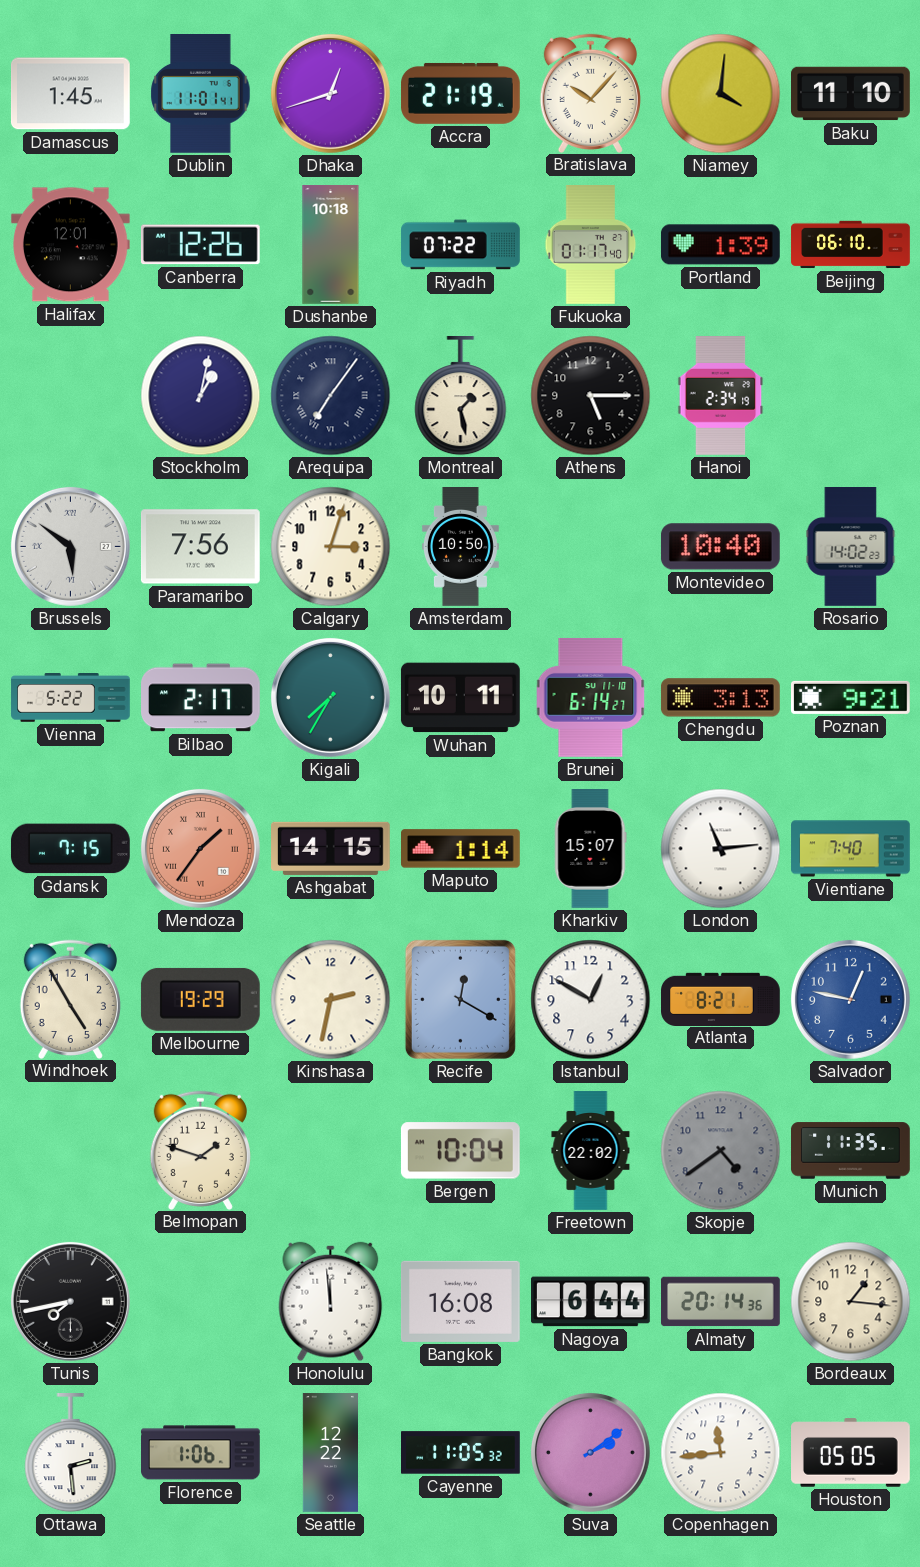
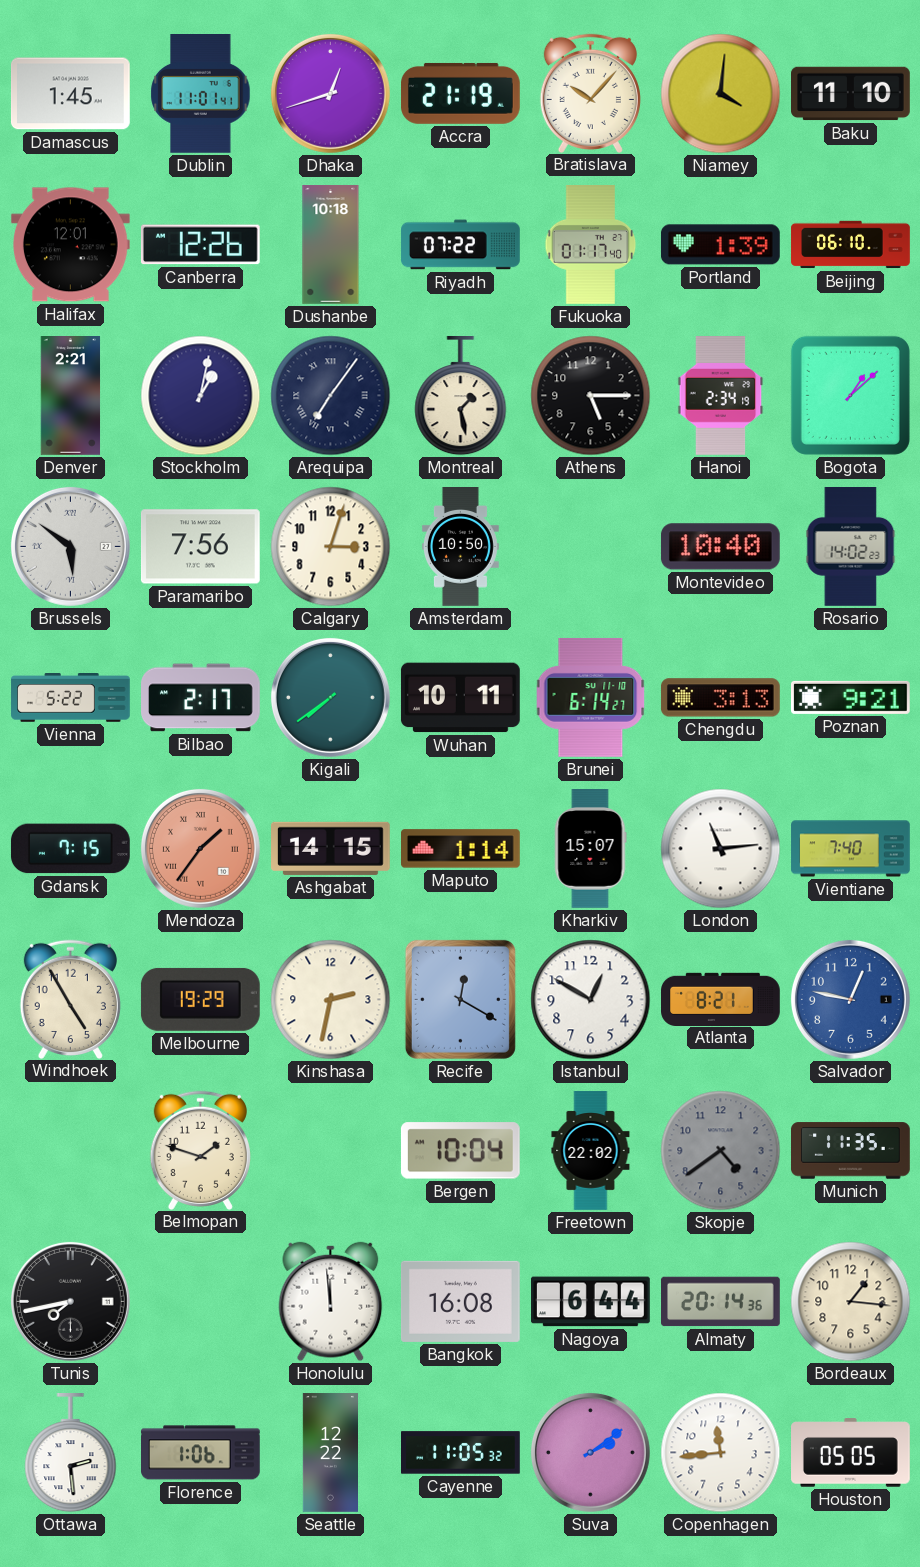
Denver: none -> 2:21 (71, 396)
Bogota: none -> 1:08 (850, 395)
Kigali: 7:35 -> 7:39 (330, 697)
